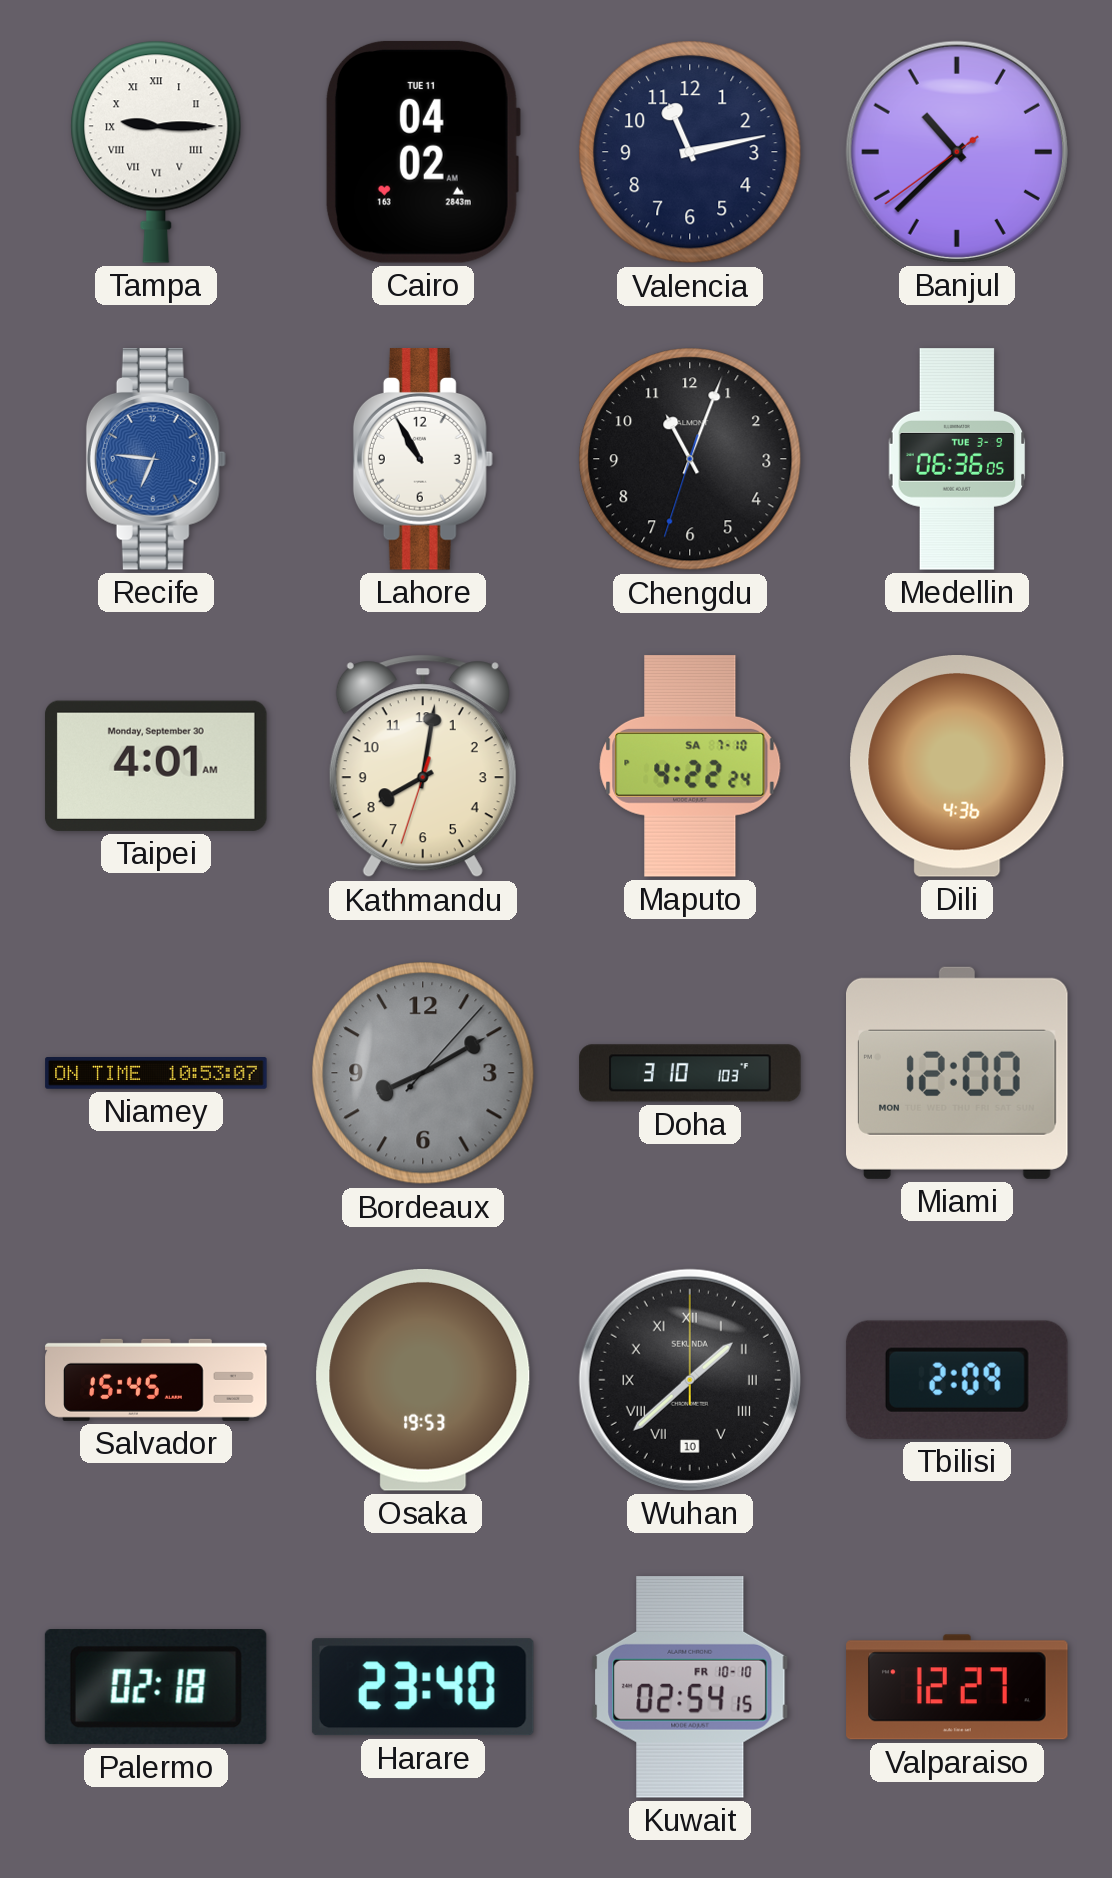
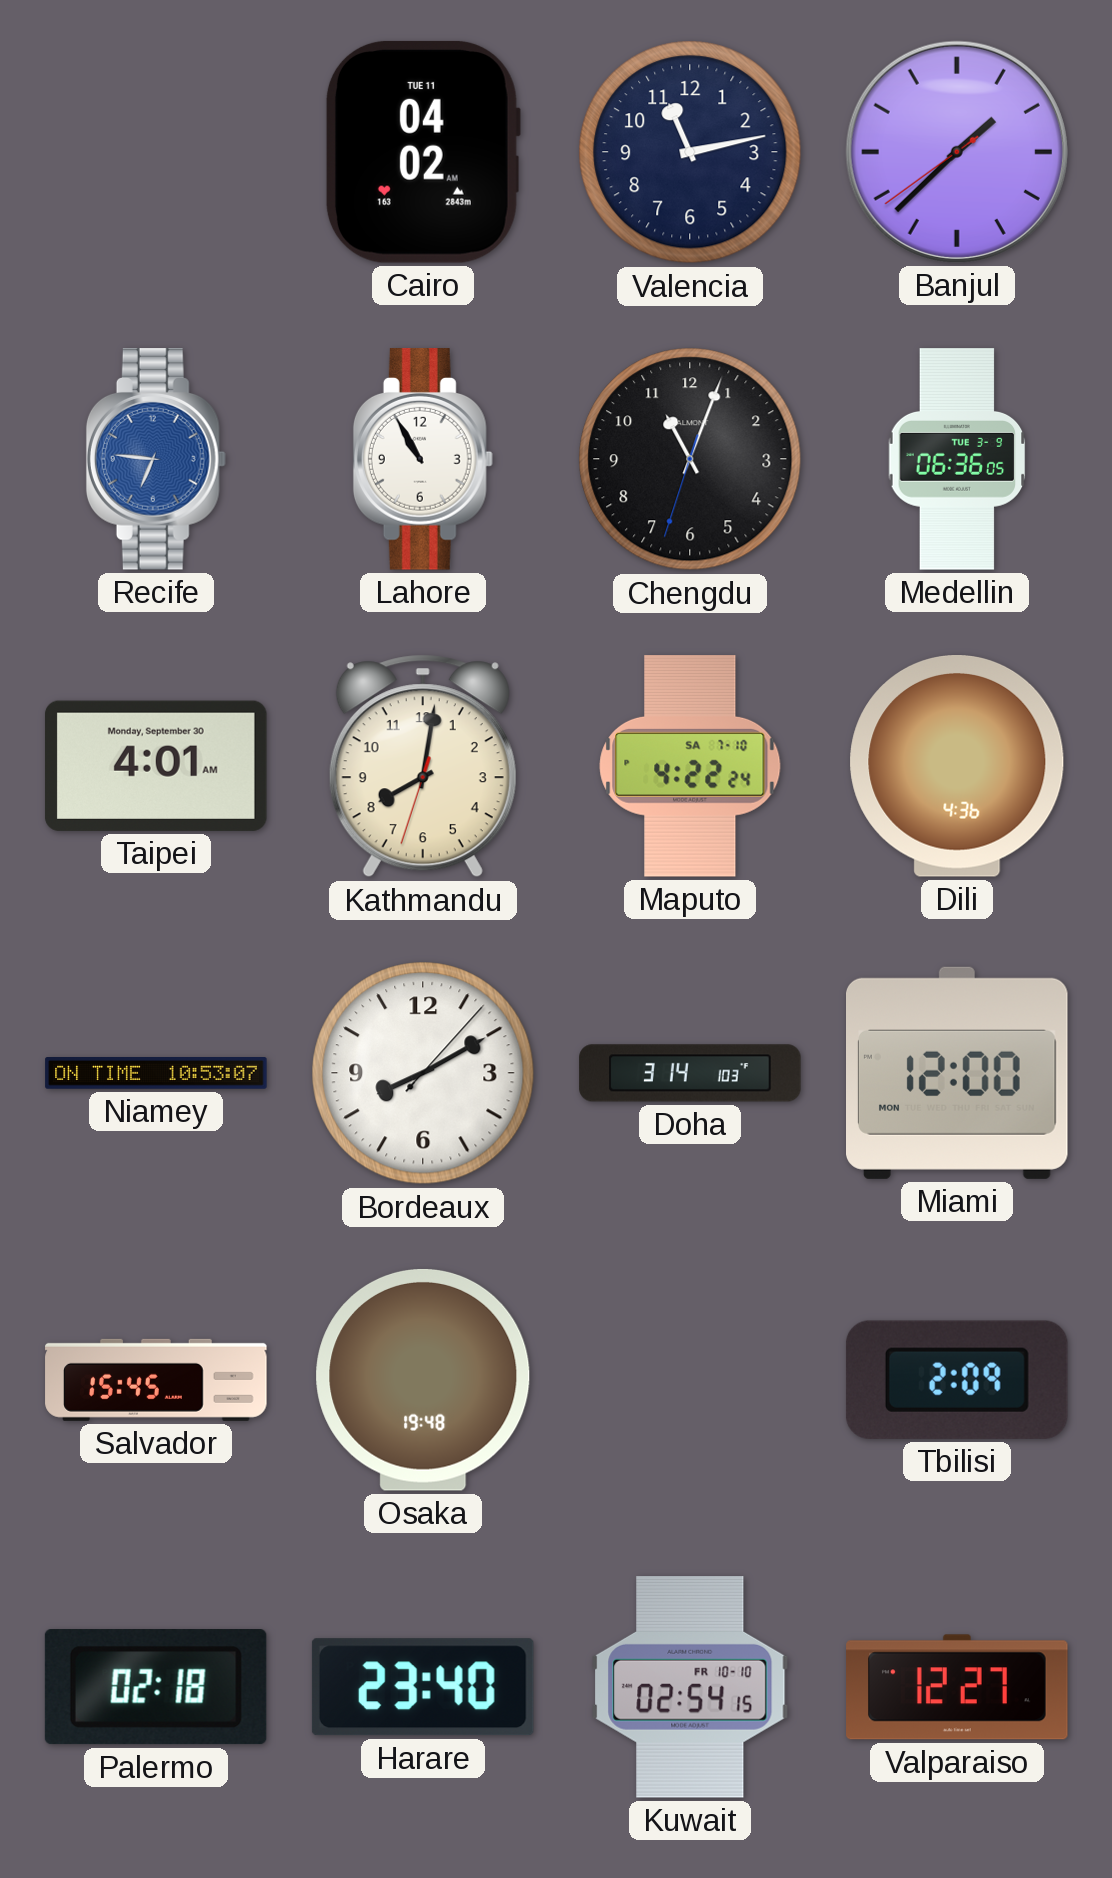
Tampa: 9:15 -> none (156, 152)
Banjul: 10:37 -> 1:37 (957, 152)
Bordeaux dial: grey -> white (423, 1073)
Doha: 3:10 -> 3:14 (690, 1073)
Osaka: 19:53 -> 19:48 (423, 1380)
Wuhan: 1:38 -> none (690, 1380)
